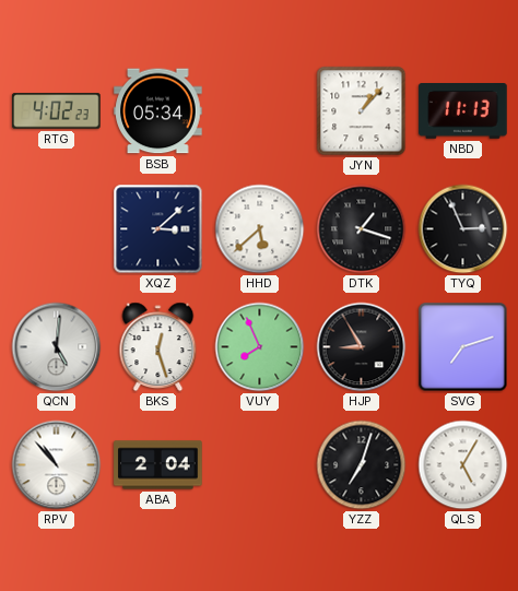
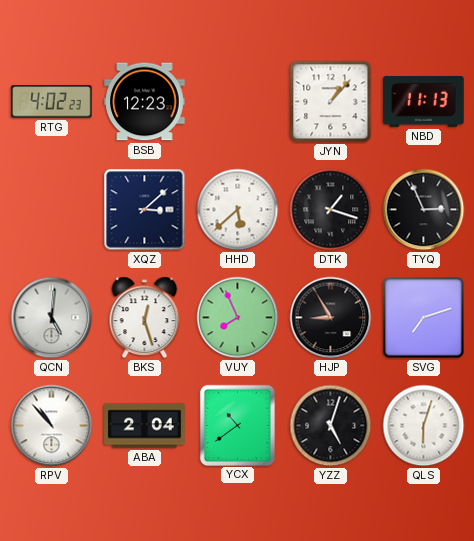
BSB: 05:34 -> 12:23 (145, 102)
YCX: none -> 10:39 (237, 425)
YZZ: 7:03 -> 5:03 (331, 426)
QLS: 5:05 -> 6:03 (424, 426)
